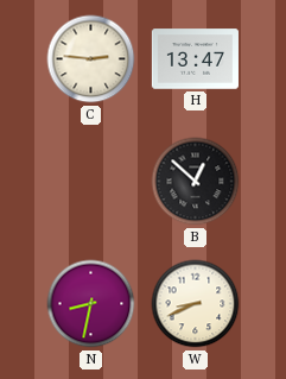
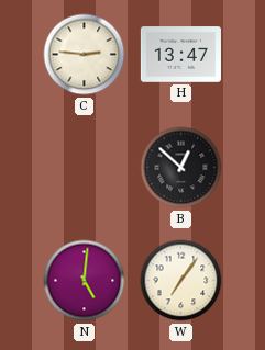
N: 8:32 -> 5:01 (85, 281)
W: 8:41 -> 7:06 (181, 281)
